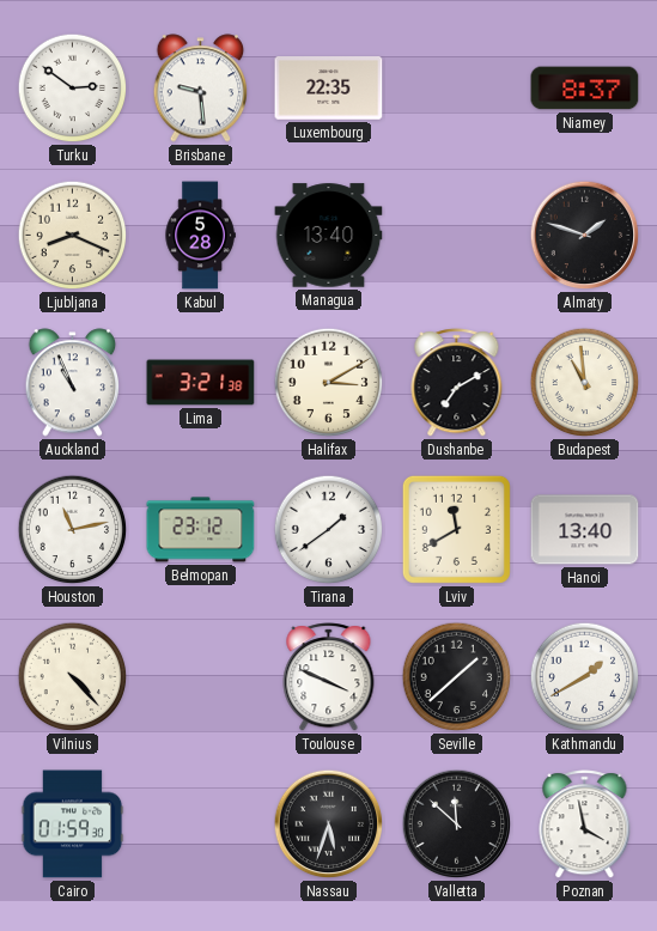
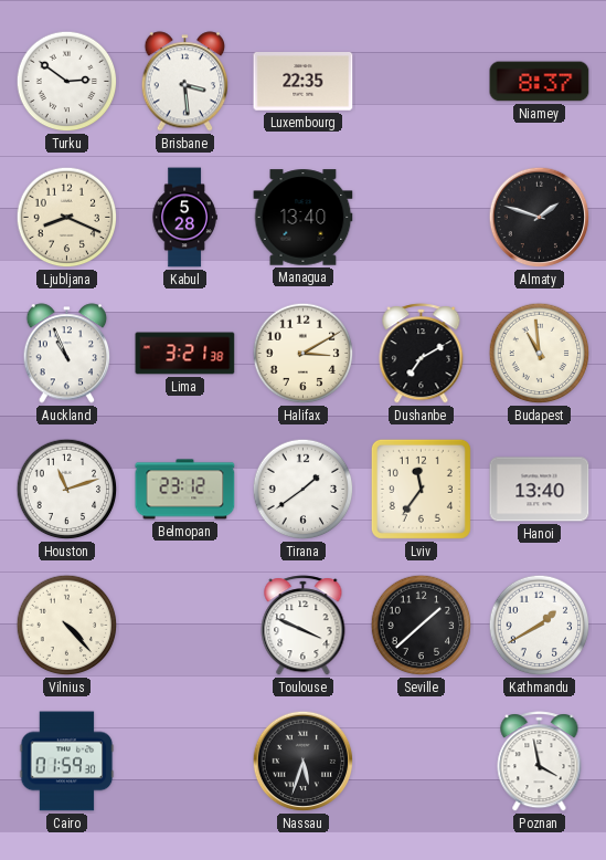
Brisbane: 9:29 -> 3:29 (185, 82)
Houston: 11:13 -> 11:12 (67, 490)
Lviv: 11:40 -> 11:36 (421, 489)
Valletta: 11:52 -> none (457, 824)
